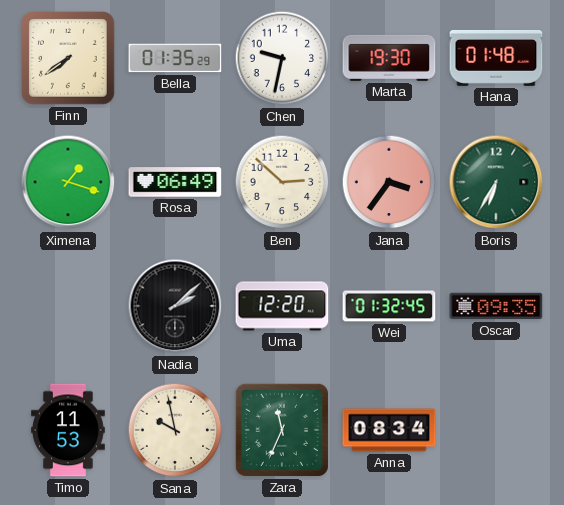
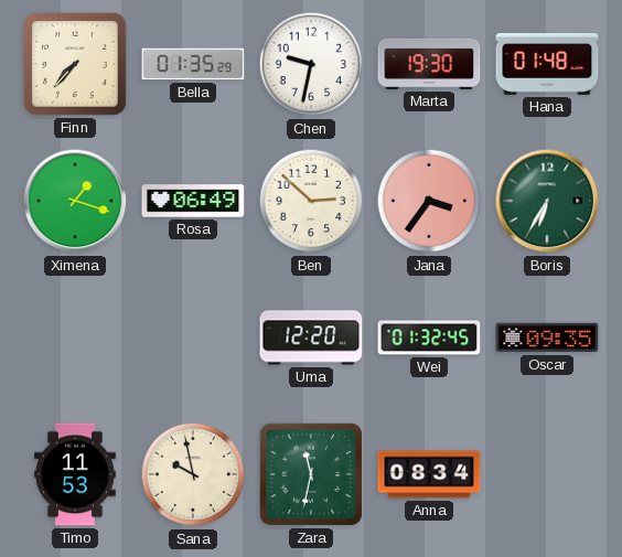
Finn: 7:39 -> 7:37 (75, 64)
Nadia: 2:08 -> none (175, 306)
Zara: 11:34 -> 11:32 (311, 474)
